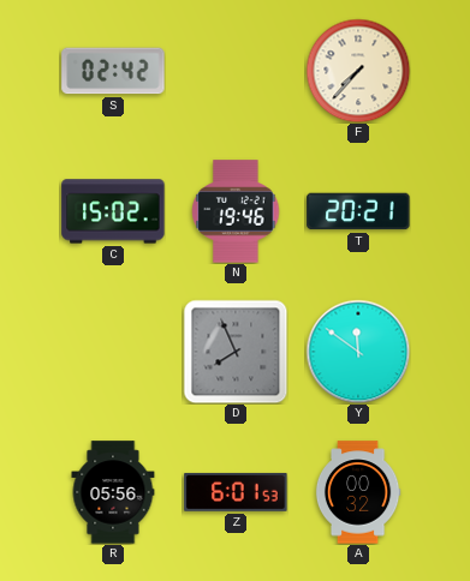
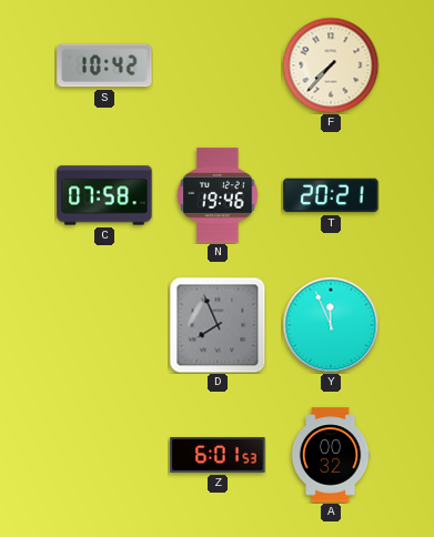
S: 02:42 -> 10:42 (104, 65)
C: 15:02 -> 07:58 (104, 195)
Y: 11:51 -> 11:56 (331, 325)
R: 05:56 -> none (113, 492)
